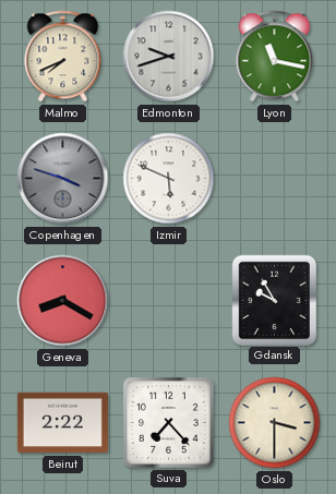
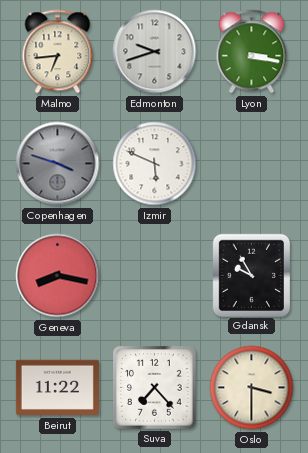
Malmo: 7:41 -> 6:44 (58, 52)
Lyon: 11:17 -> 3:17 (252, 52)
Geneva: 8:20 -> 8:17 (58, 276)
Beirut: 2:22 -> 11:22 (57, 388)
